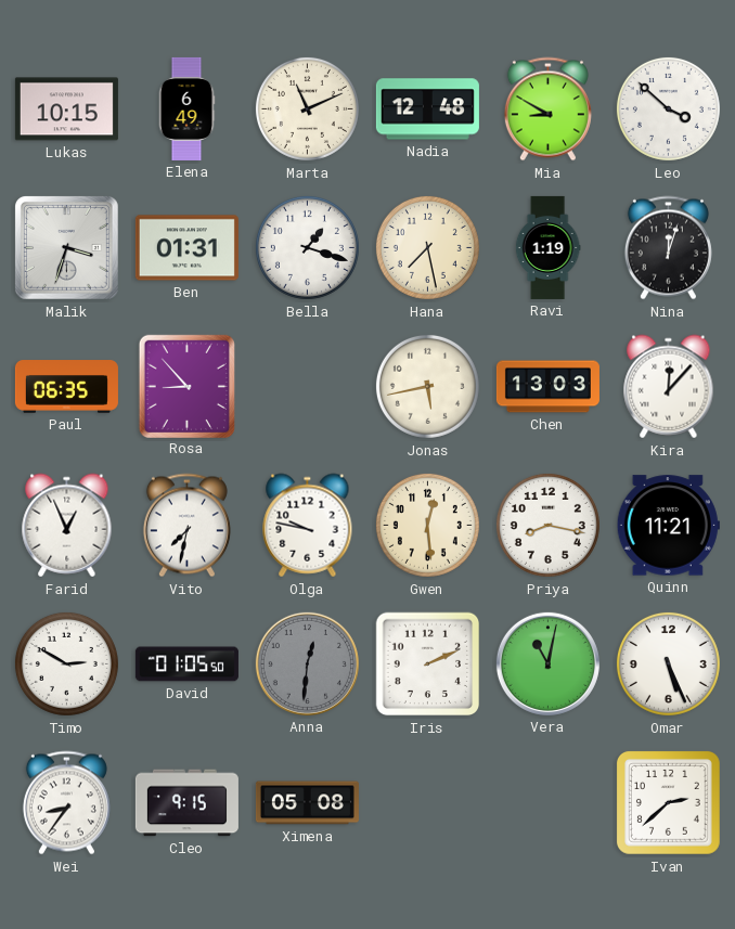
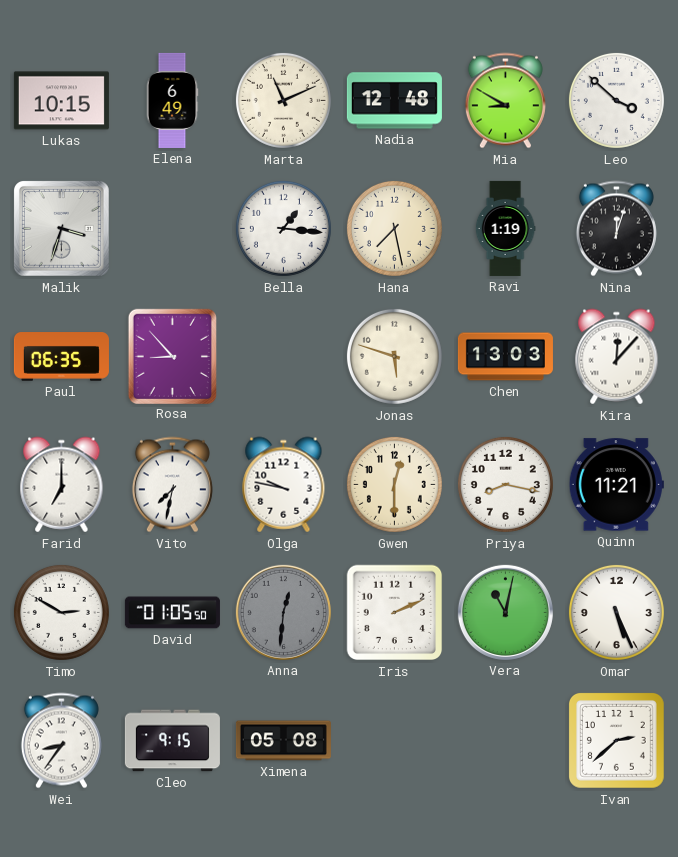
Ben: 01:31 -> none (186, 248)
Bella: 1:18 -> 1:16 (283, 228)
Jonas: 5:43 -> 5:48 (394, 356)
Farid: 12:56 -> 7:00 (62, 485)
Gwen: 12:29 -> 12:30 (394, 484)
